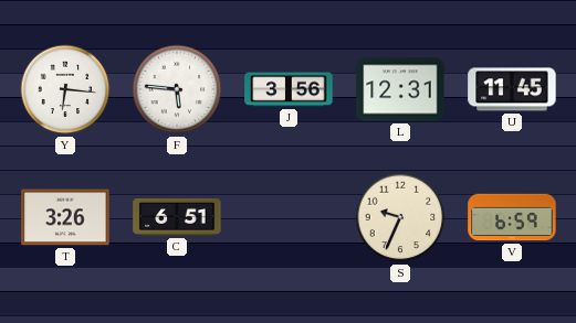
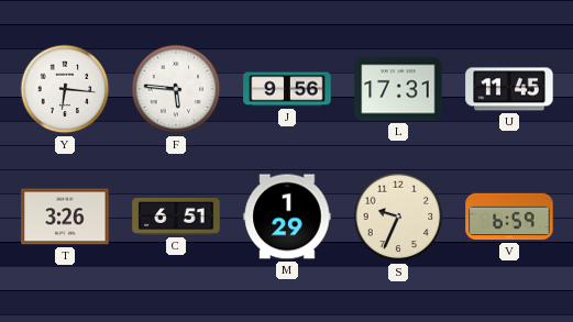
J: 3:56 -> 9:56 (287, 89)
L: 12:31 -> 17:31 (398, 89)
M: none -> 1:29 (287, 216)
